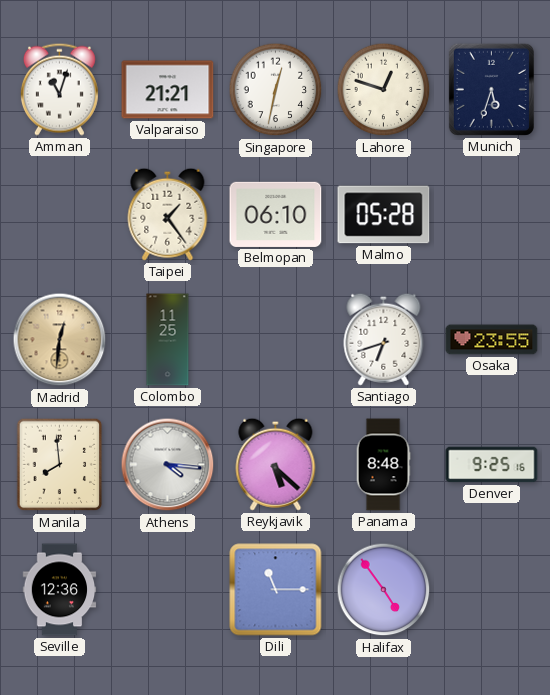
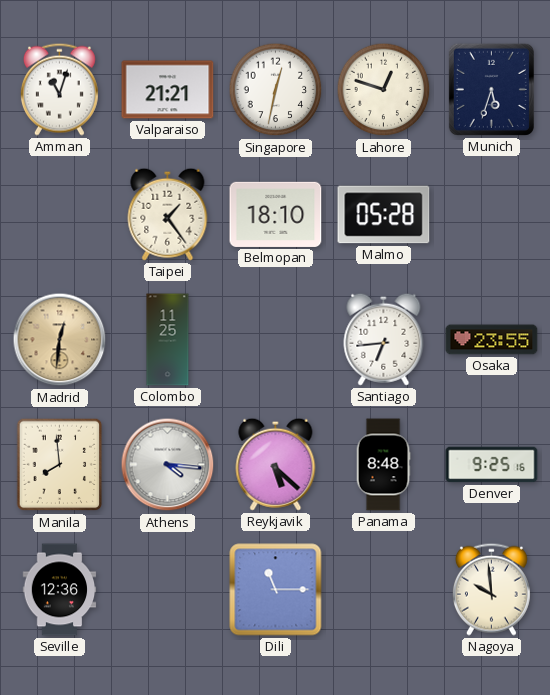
Belmopan: 06:10 -> 18:10 (276, 214)
Santiago: 6:42 -> 6:44 (384, 339)
Halifax: 4:54 -> none (384, 590)
Nagoya: none -> 9:59 (491, 589)
